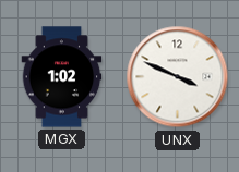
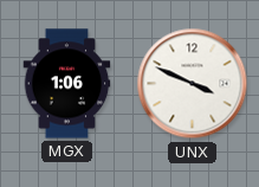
MGX: 1:02 -> 1:06 (67, 84)
